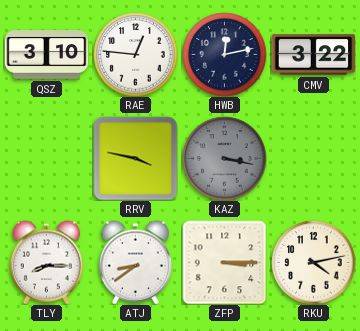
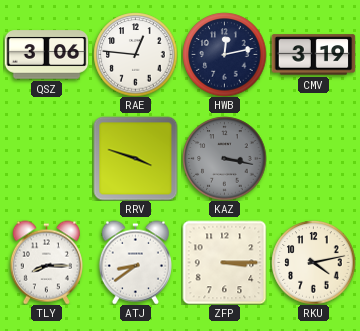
QSZ: 3:10 -> 3:06 (46, 55)
CMV: 3:22 -> 3:19 (313, 55)
RRV: 3:47 -> 3:48 (135, 158)
